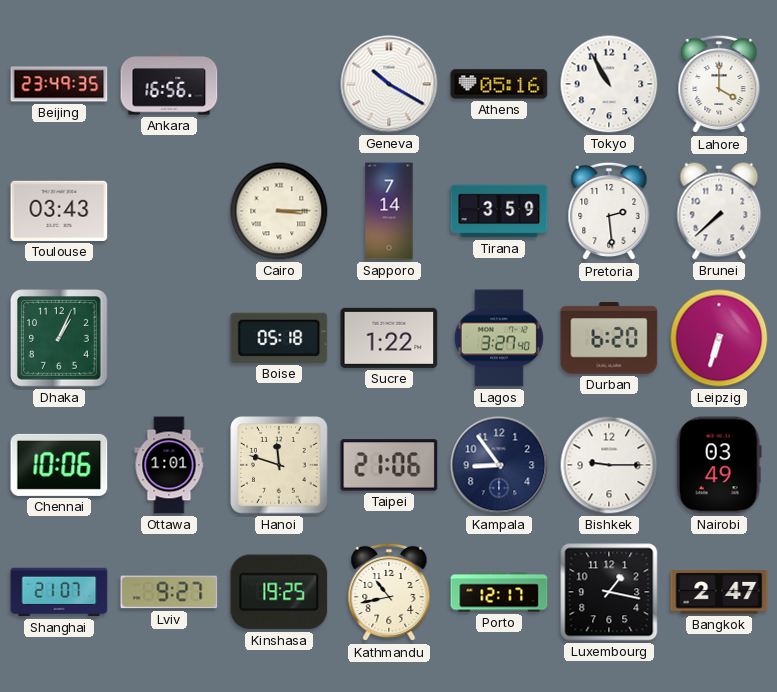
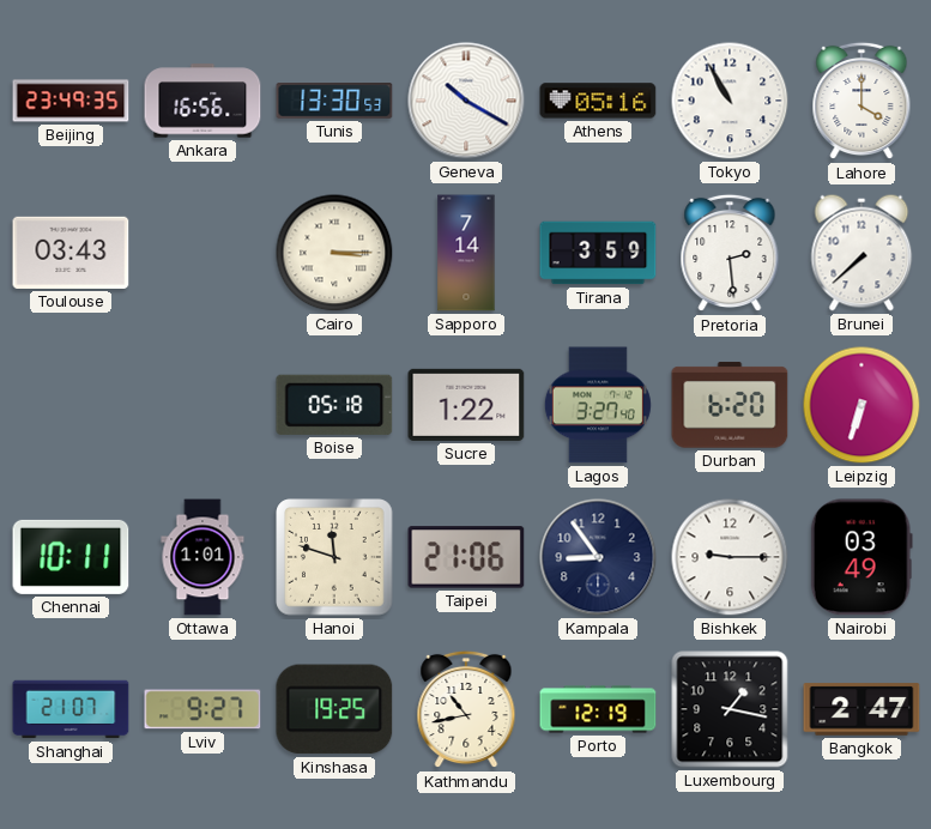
Tunis: none -> 13:30 (334, 101)
Dhaka: 1:04 -> none (59, 338)
Chennai: 10:06 -> 10:11 (71, 557)
Porto: 12:17 -> 12:19 (598, 709)
